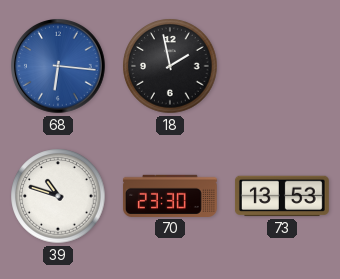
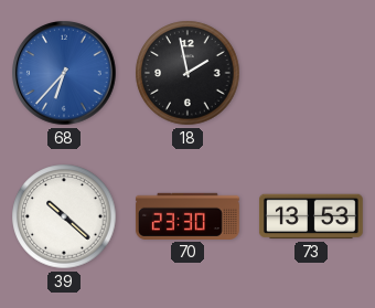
68: 6:16 -> 6:37 (65, 74)
39: 10:48 -> 10:22 (64, 216)
